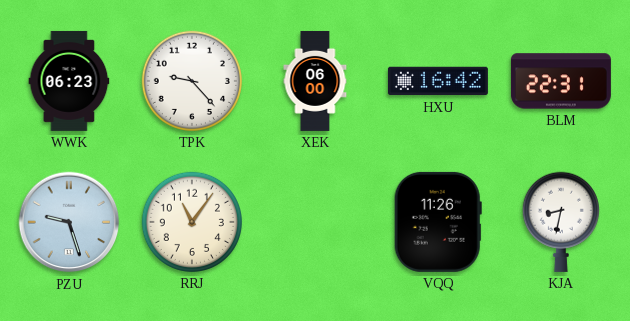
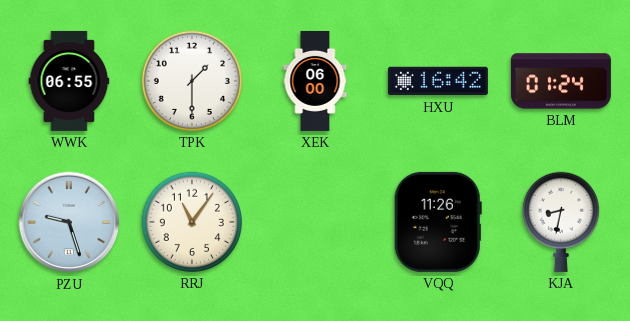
WWK: 06:23 -> 06:55 (69, 81)
TPK: 9:23 -> 1:30 (192, 81)
BLM: 22:31 -> 01:24 (561, 81)
